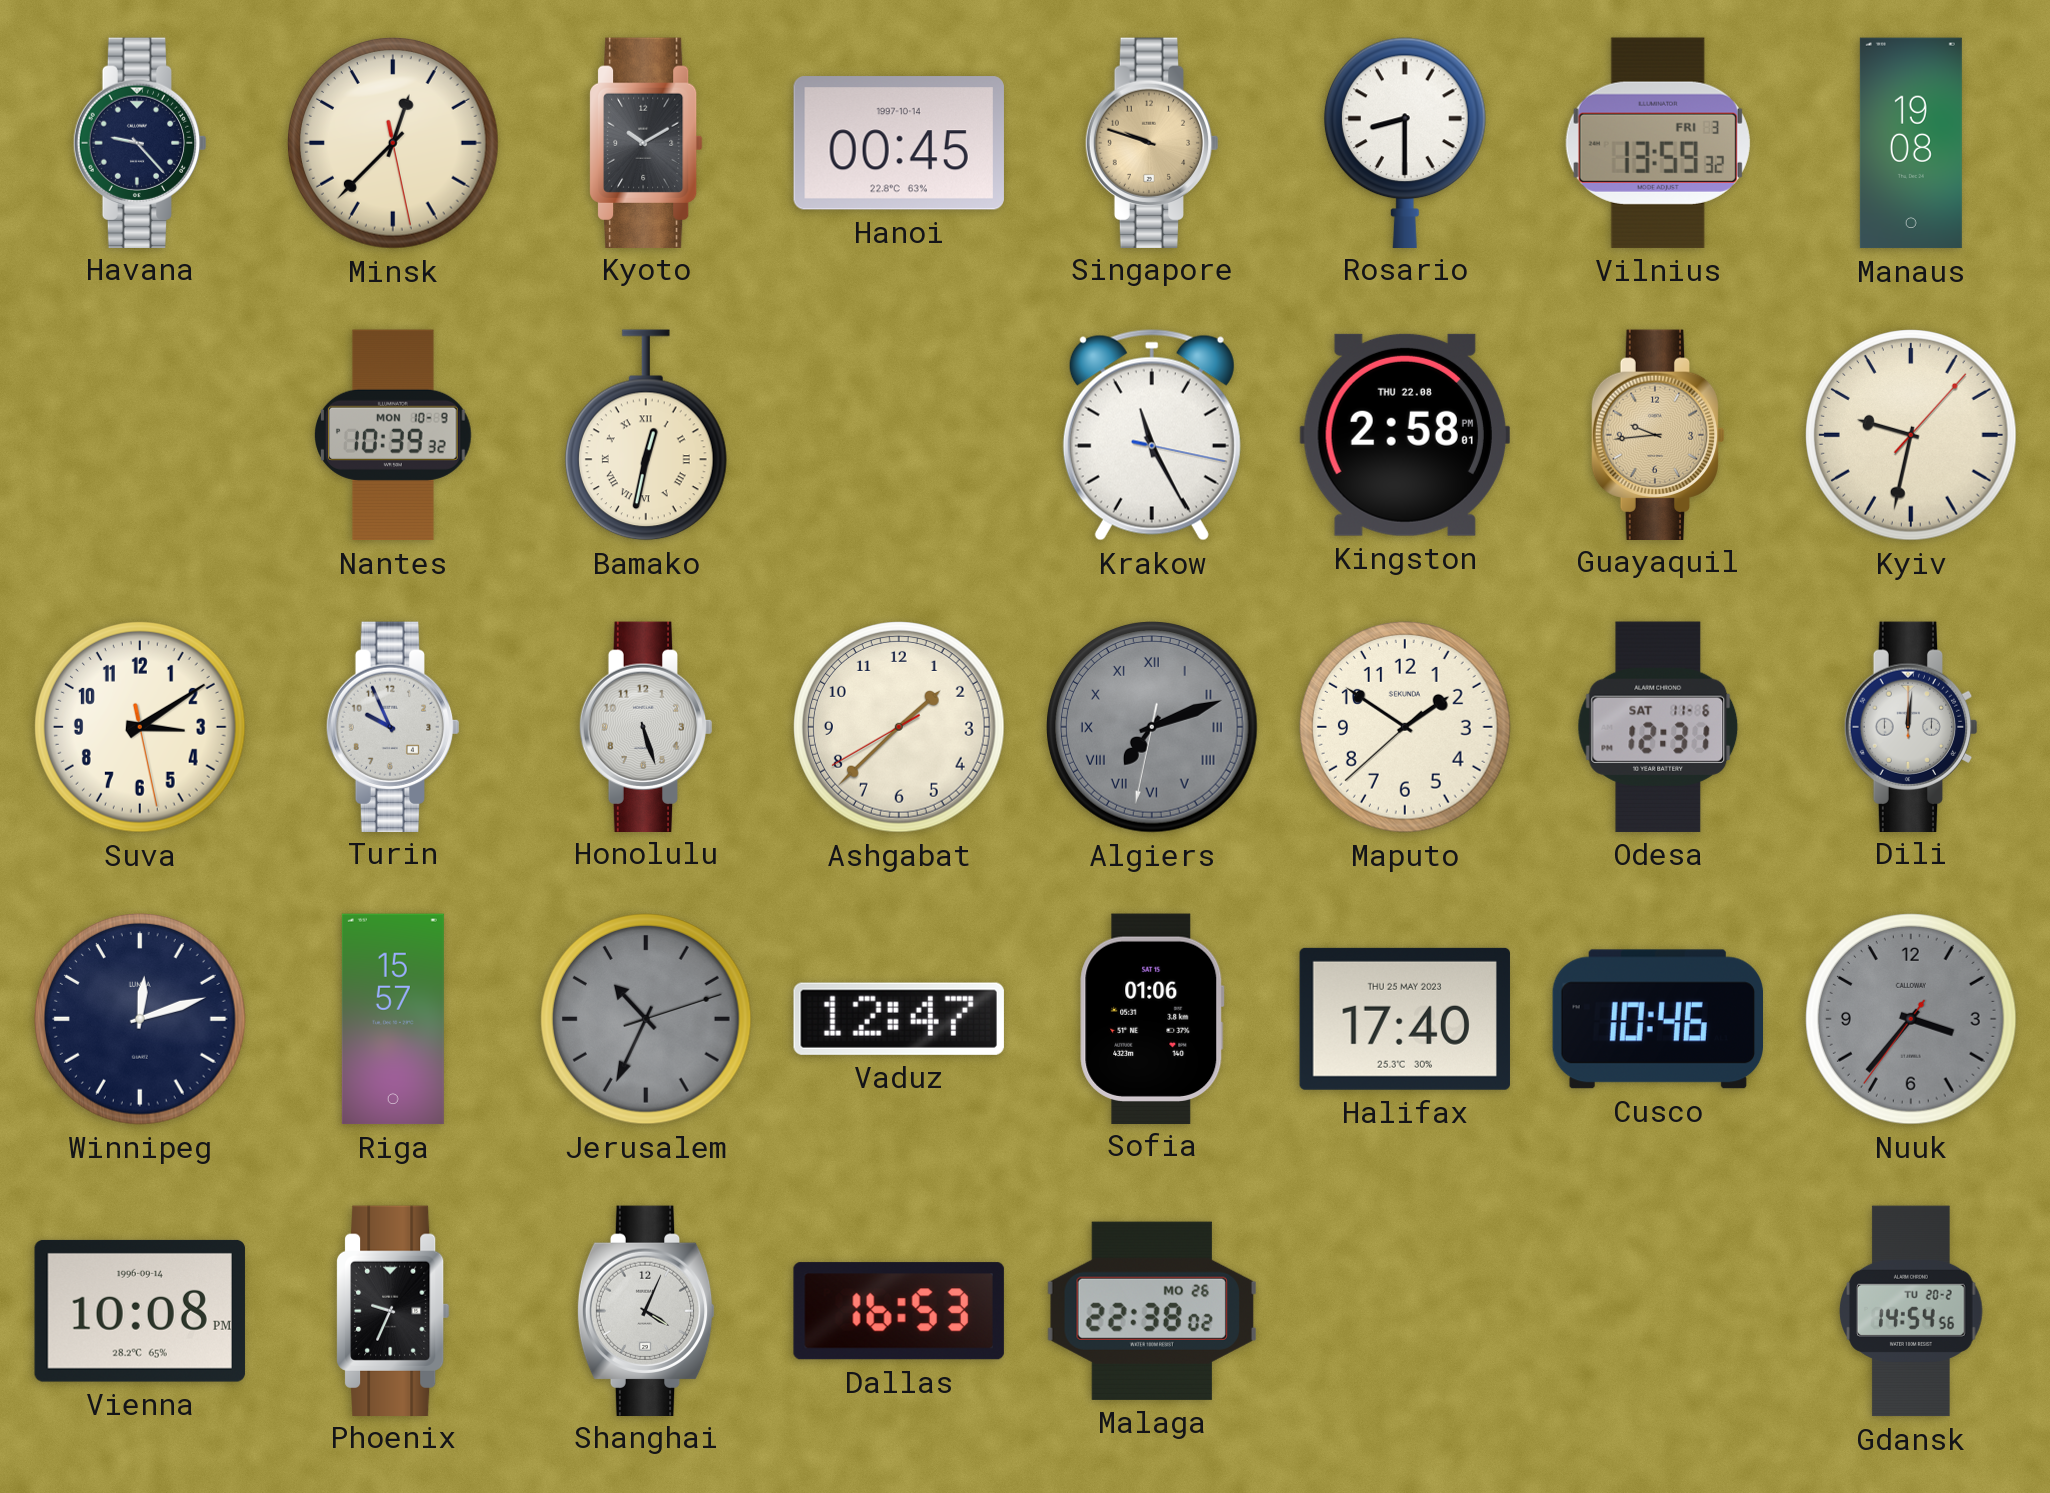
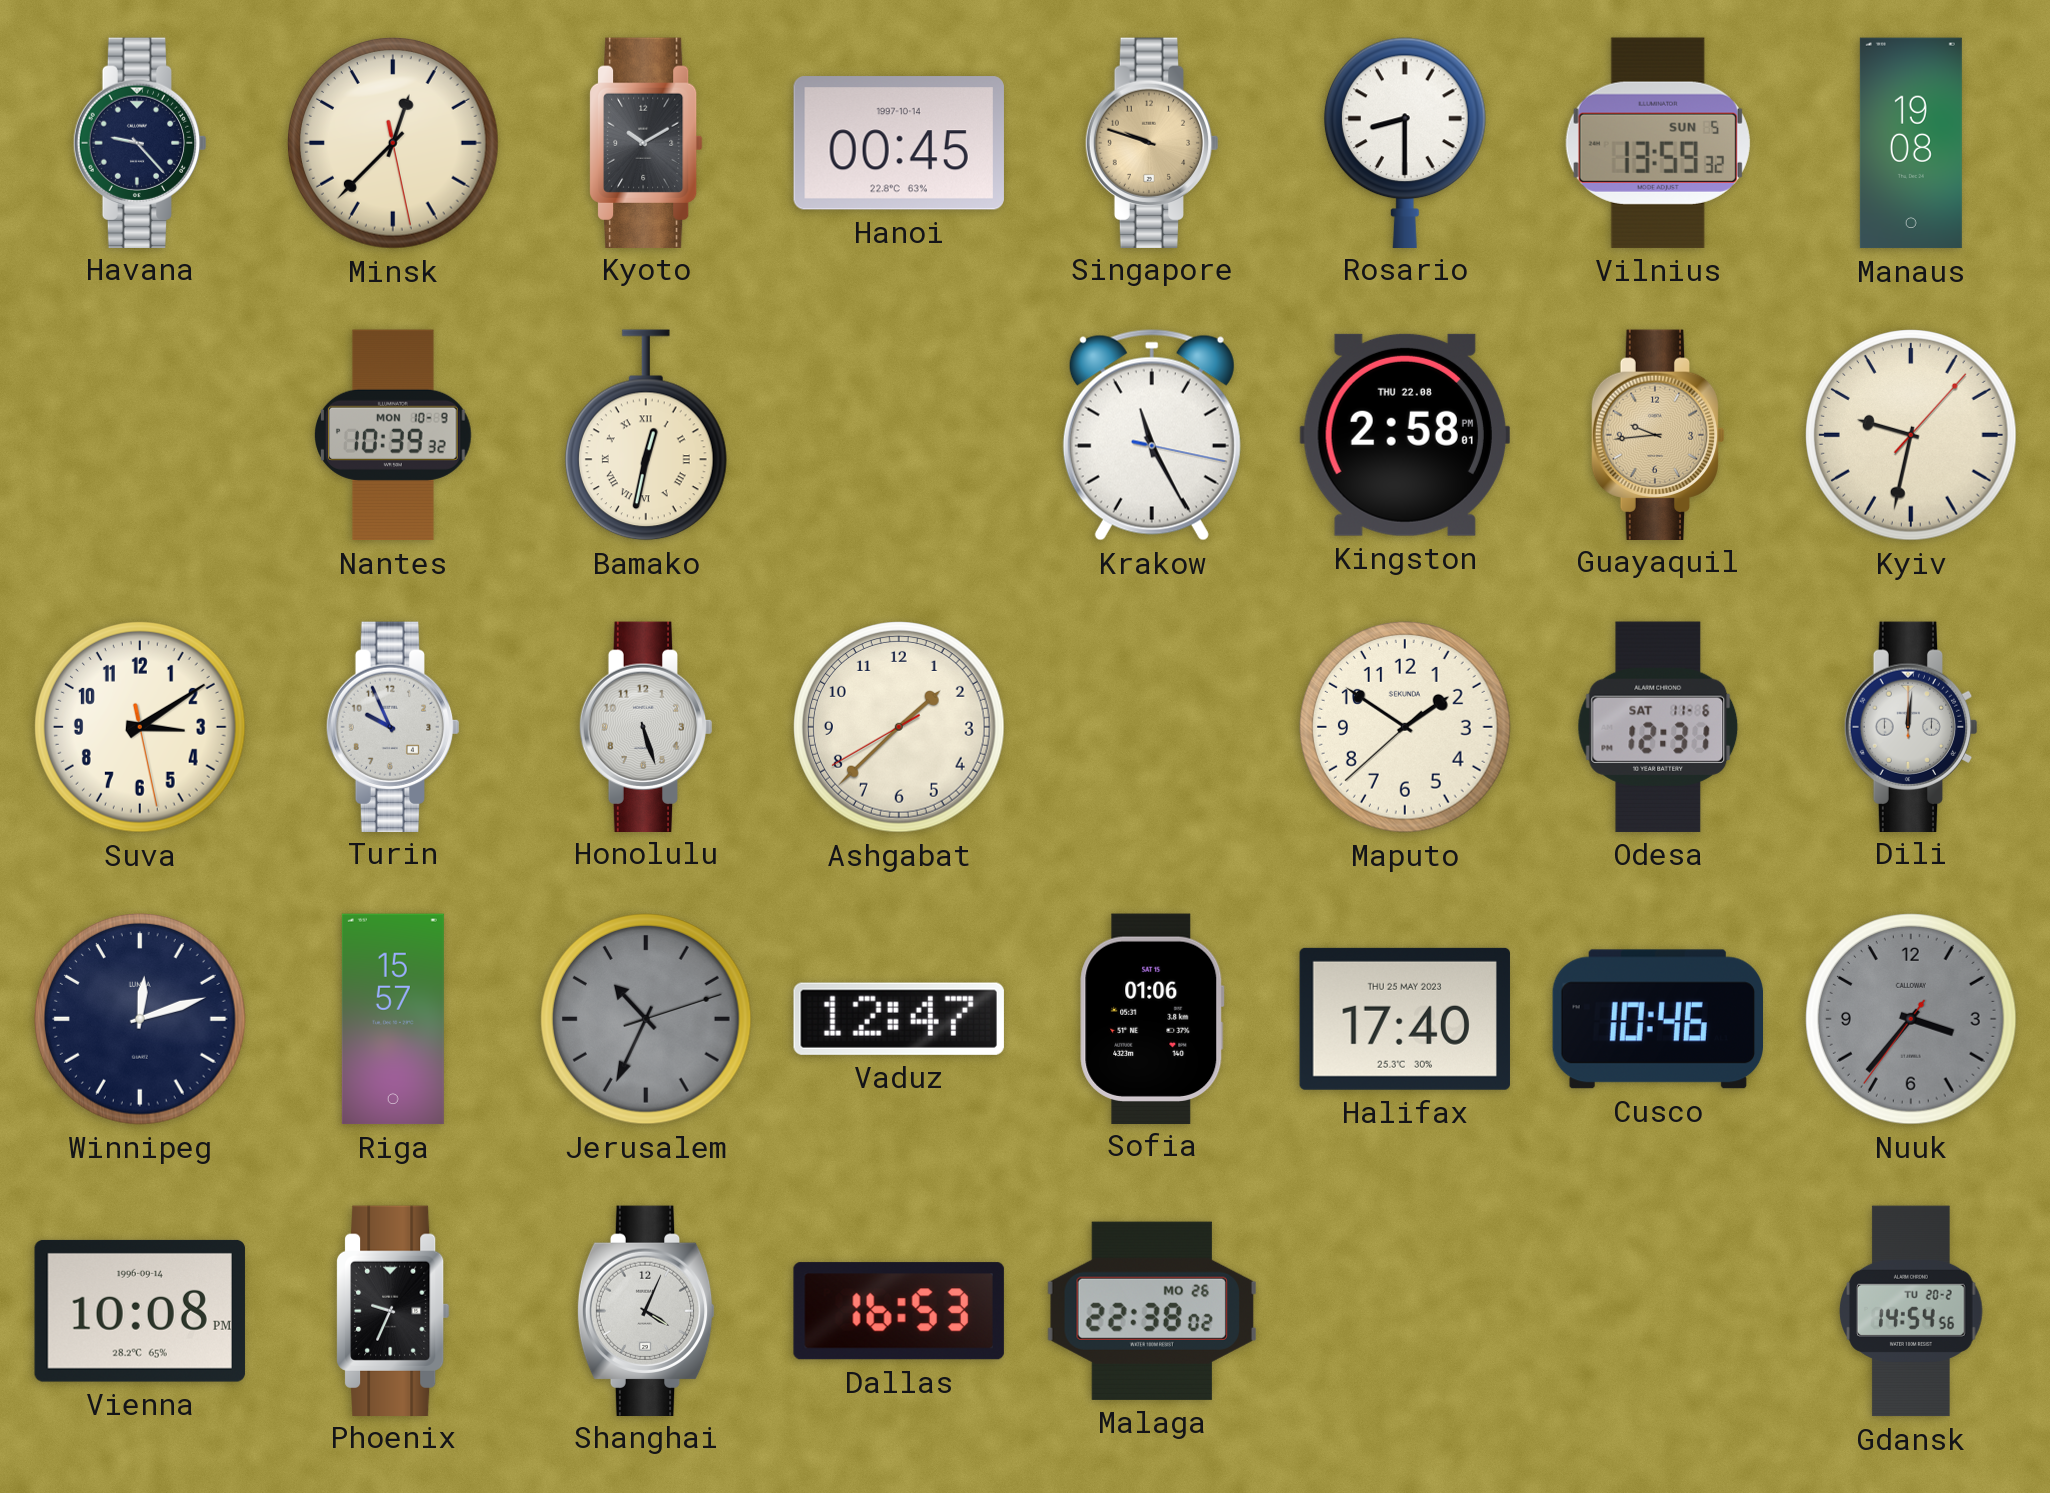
Vilnius date: FRI 3 -> SUN 5 (1658, 143)
Algiers: 7:11 -> none (1153, 728)
